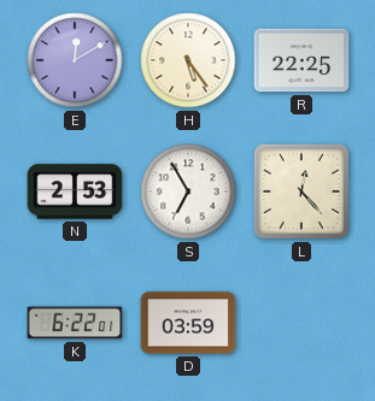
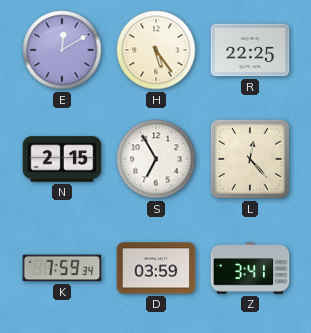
N: 2:53 -> 2:15 (62, 159)
K: 6:22 -> 7:59 (62, 268)
Z: none -> 3:41 (250, 268)
